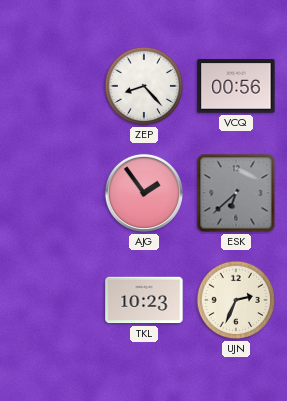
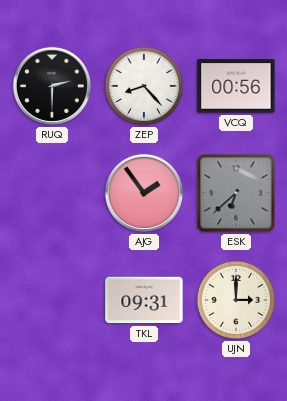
RUQ: none -> 2:30 (52, 86)
TKL: 10:23 -> 09:31 (144, 300)
UJN: 2:34 -> 3:00 (236, 300)
